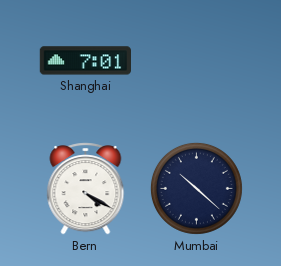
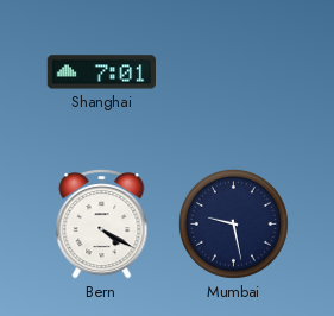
Mumbai: 10:22 -> 9:28 (233, 223)
